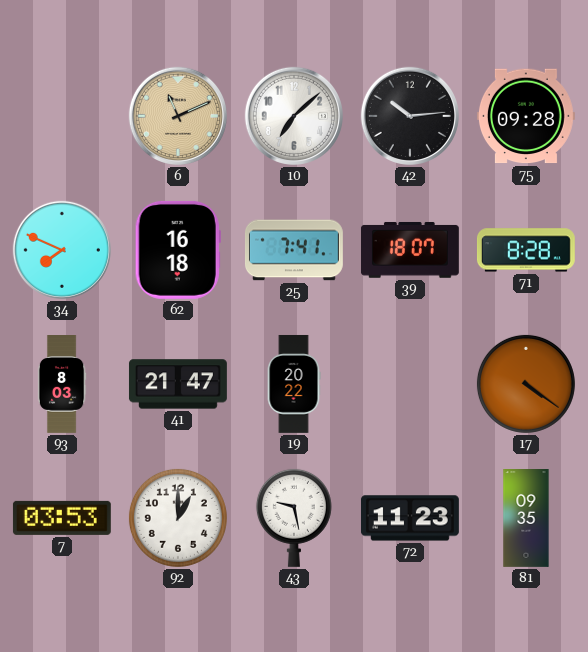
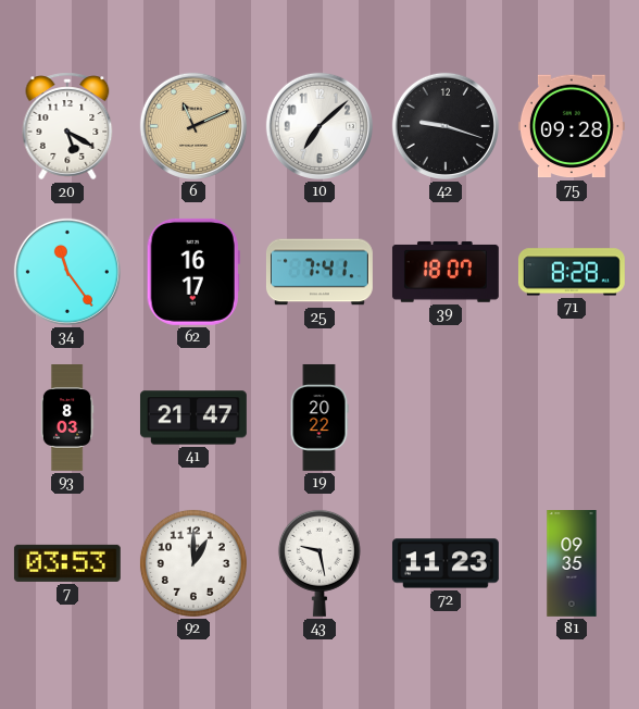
20: none -> 5:20 (67, 126)
42: 10:14 -> 9:18 (446, 126)
34: 7:49 -> 11:24 (67, 272)
62: 16:18 -> 16:17 (193, 272)
17: 4:21 -> none (526, 384)
